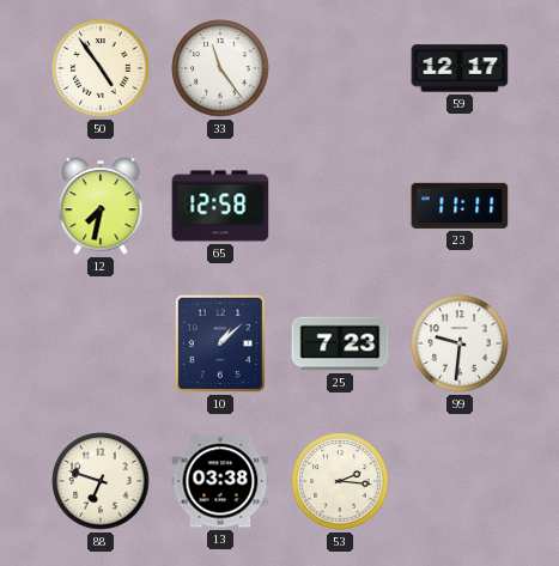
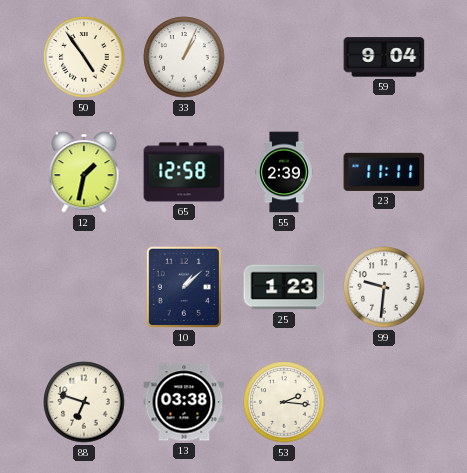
33: 11:24 -> 1:04 (184, 57)
59: 12:17 -> 9:04 (384, 57)
12: 7:32 -> 1:32 (84, 172)
55: none -> 2:39 (284, 172)
25: 7:23 -> 1:23 (284, 287)
